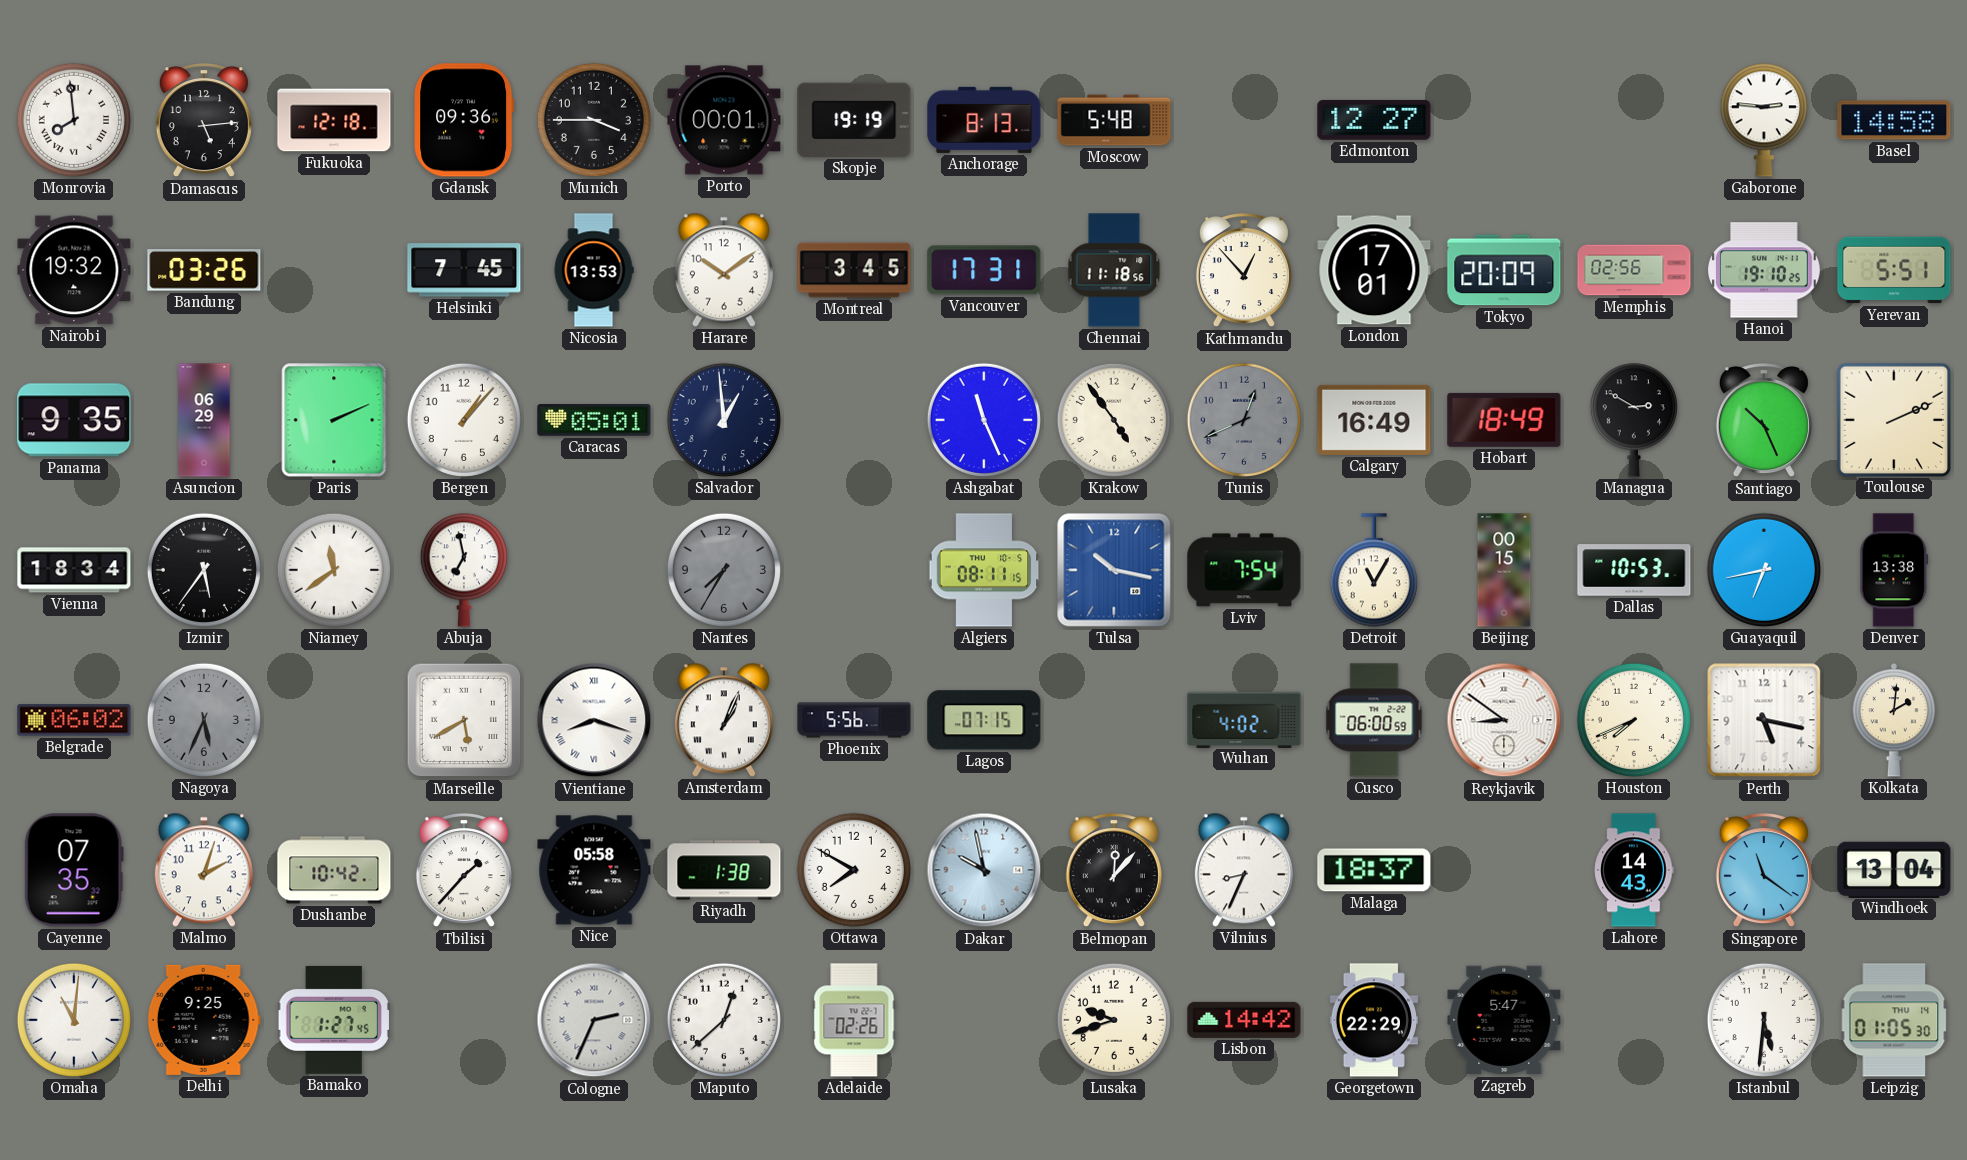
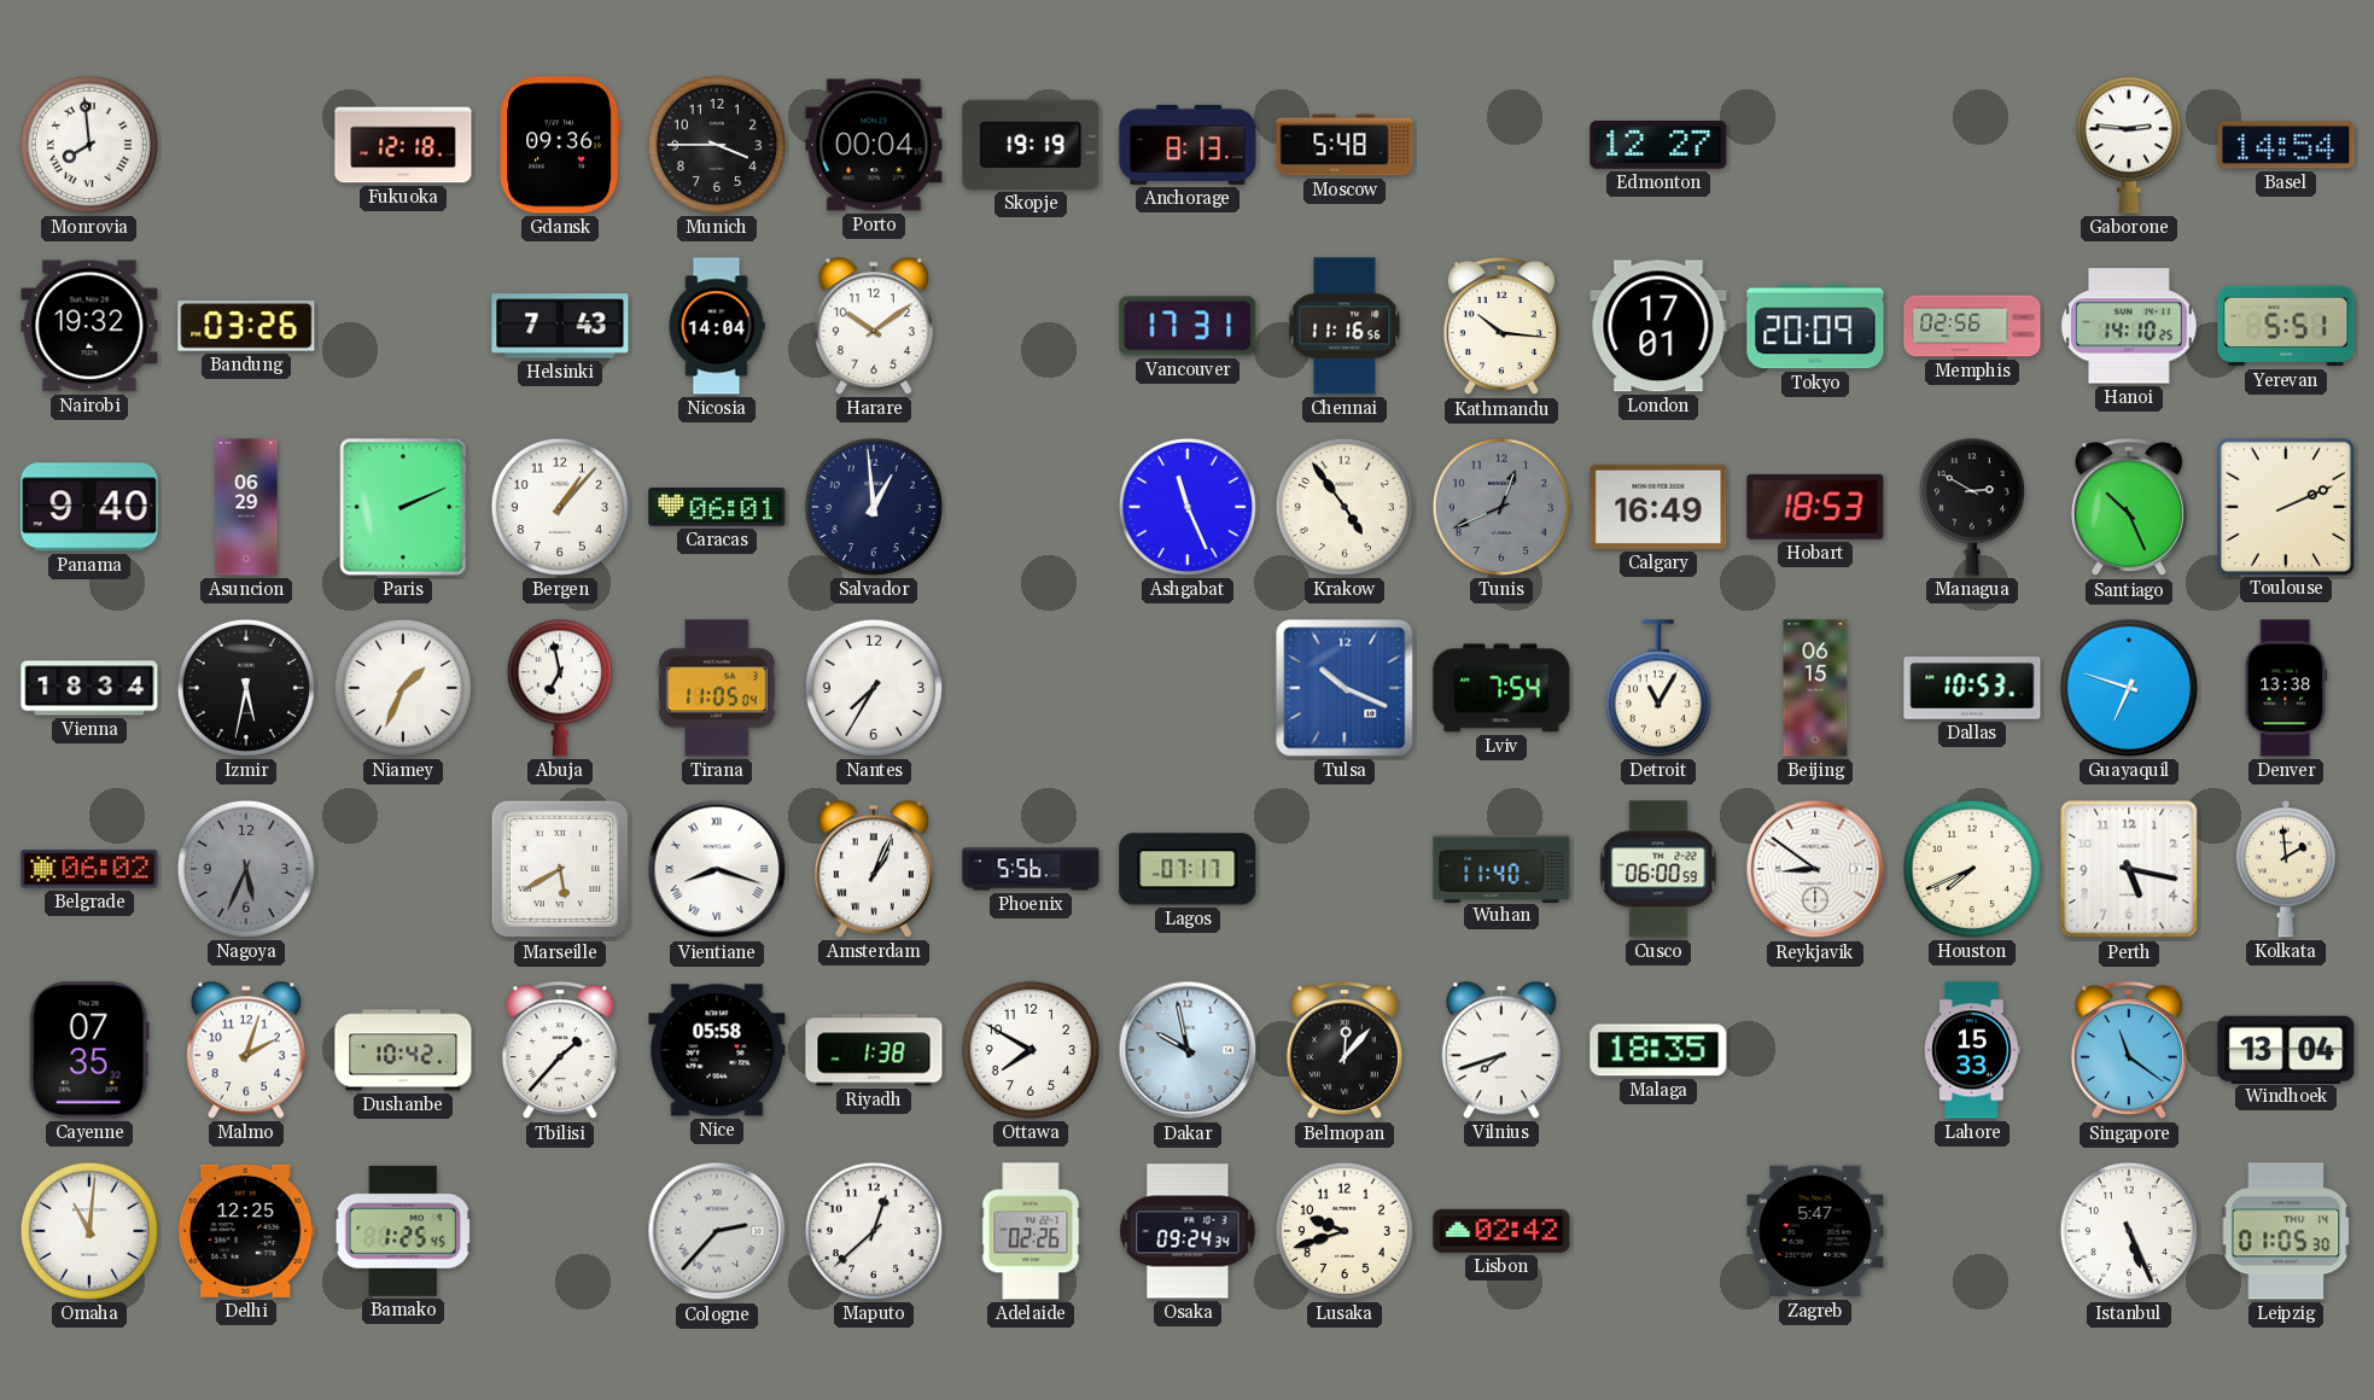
Damascus: 5:14 -> none (204, 121)
Porto: 00:01 -> 00:04 (874, 145)
Basel: 14:58 -> 14:54 (2286, 145)
Helsinki: 7:45 -> 7:43 (560, 326)
Nicosia: 13:53 -> 14:04 (717, 326)
Montreal: 3:45 -> none (854, 270)
Chennai: 11:18 -> 11:16 (1345, 326)
Kathmandu: 12:53 -> 10:16 (1501, 327)
Hanoi: 19:10 -> 14:10 (2129, 326)
Panama: 9:35 -> 9:40 (89, 507)
Caracas: 05:01 -> 06:01 (717, 507)
Hobart: 18:49 -> 18:53 (1815, 507)
Izmir: 5:36 -> 5:32 (246, 688)
Niamey: 11:39 -> 1:34 (403, 688)
Tirana: none -> 11:05 (718, 688)
Nantes dial: grey -> white (874, 688)
Algiers: 08:11 -> none (984, 570)
Tulsa: 10:17 -> 10:19 (1345, 688)
Beijing: 00:15 -> 06:15 (1815, 688)
Guayaquil: 6:43 -> 6:48 (2129, 688)
Lagos: 07:15 -> 07:17 (1188, 869)
Wuhan: 4:02 -> 11:40 (1501, 868)
Kolkata: 2:01 -> 1:59 (2286, 870)
Vilnius: 8:34 -> 7:42 (1501, 1050)
Malaga: 18:37 -> 18:35 (1658, 1050)
Lahore: 14:43 -> 15:33 (1972, 1050)
Delhi: 9:25 -> 12:25 (246, 1231)
Bamako: 1:27 -> 1:25 (403, 1231)
Cologne: 2:34 -> 2:37 (717, 1231)
Osaka: none -> 09:24 (1188, 1231)
Lisbon: 14:42 -> 02:42 (1501, 1231)
Georgetown: 22:29 -> none (1374, 1020)
Istanbul: 5:31 -> 5:26 (2129, 1231)
